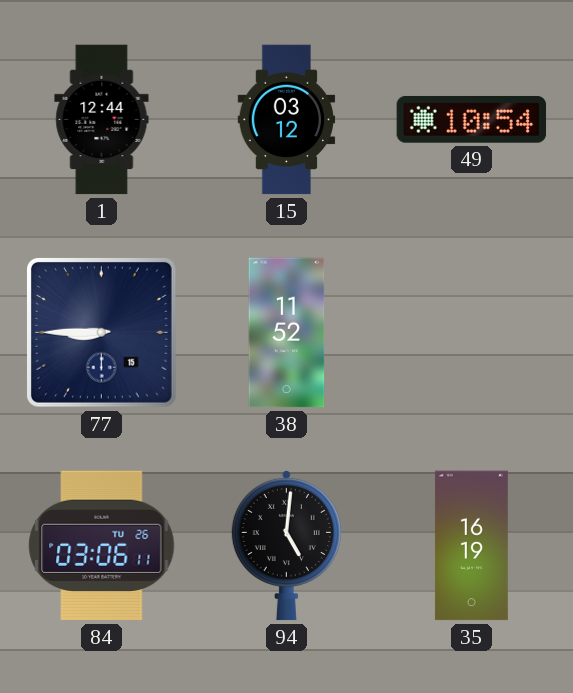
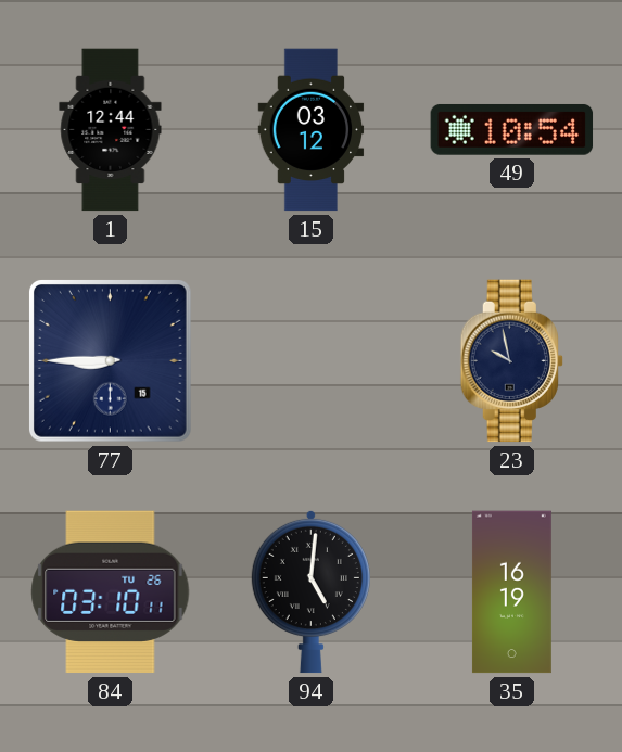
38: 11:52 -> none (287, 333)
23: none -> 9:58 (511, 361)
84: 03:06 -> 03:10 (111, 592)
